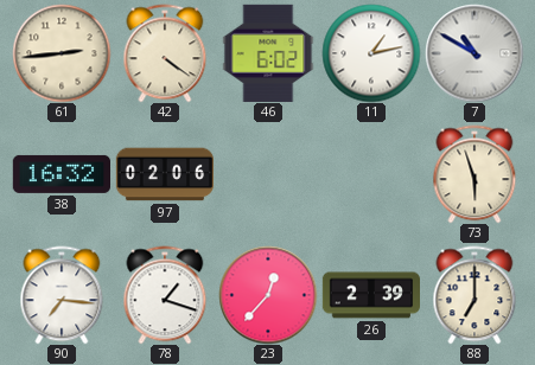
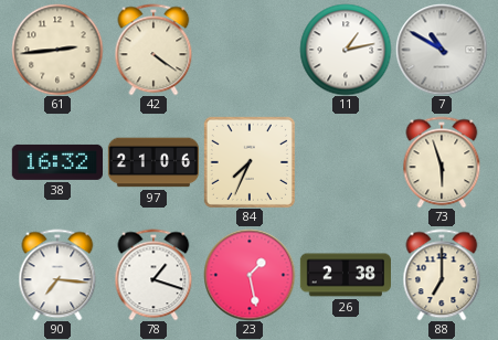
46: 6:02 -> none (268, 53)
97: 02:06 -> 21:06 (152, 162)
84: none -> 7:34 (250, 162)
23: 12:37 -> 1:28 (250, 275)
26: 2:39 -> 2:38 (345, 275)
